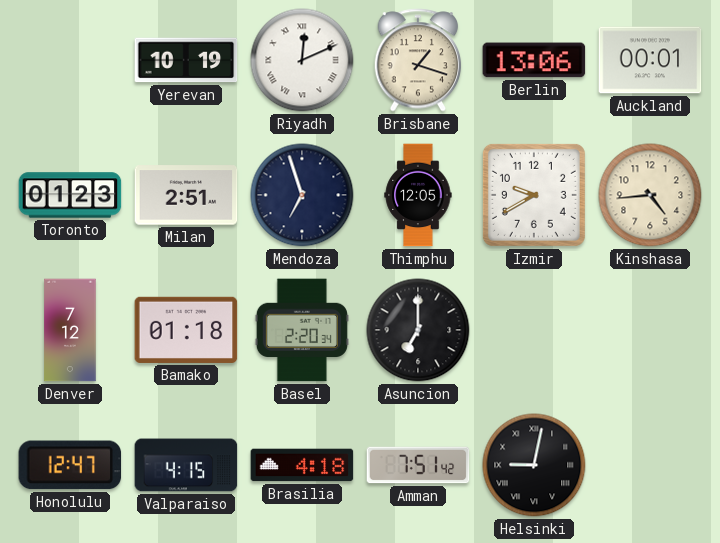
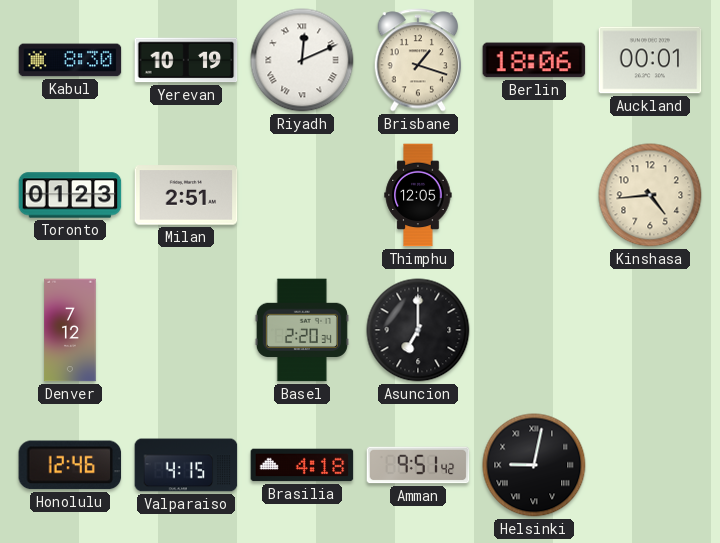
Kabul: none -> 8:30 (70, 60)
Berlin: 13:06 -> 18:06 (534, 60)
Mendoza: 6:57 -> none (302, 195)
Izmir: 9:40 -> none (534, 195)
Bamako: 01:18 -> none (186, 330)
Honolulu: 12:47 -> 12:46 (70, 465)
Amman: 7:51 -> 9:51 (418, 465)
